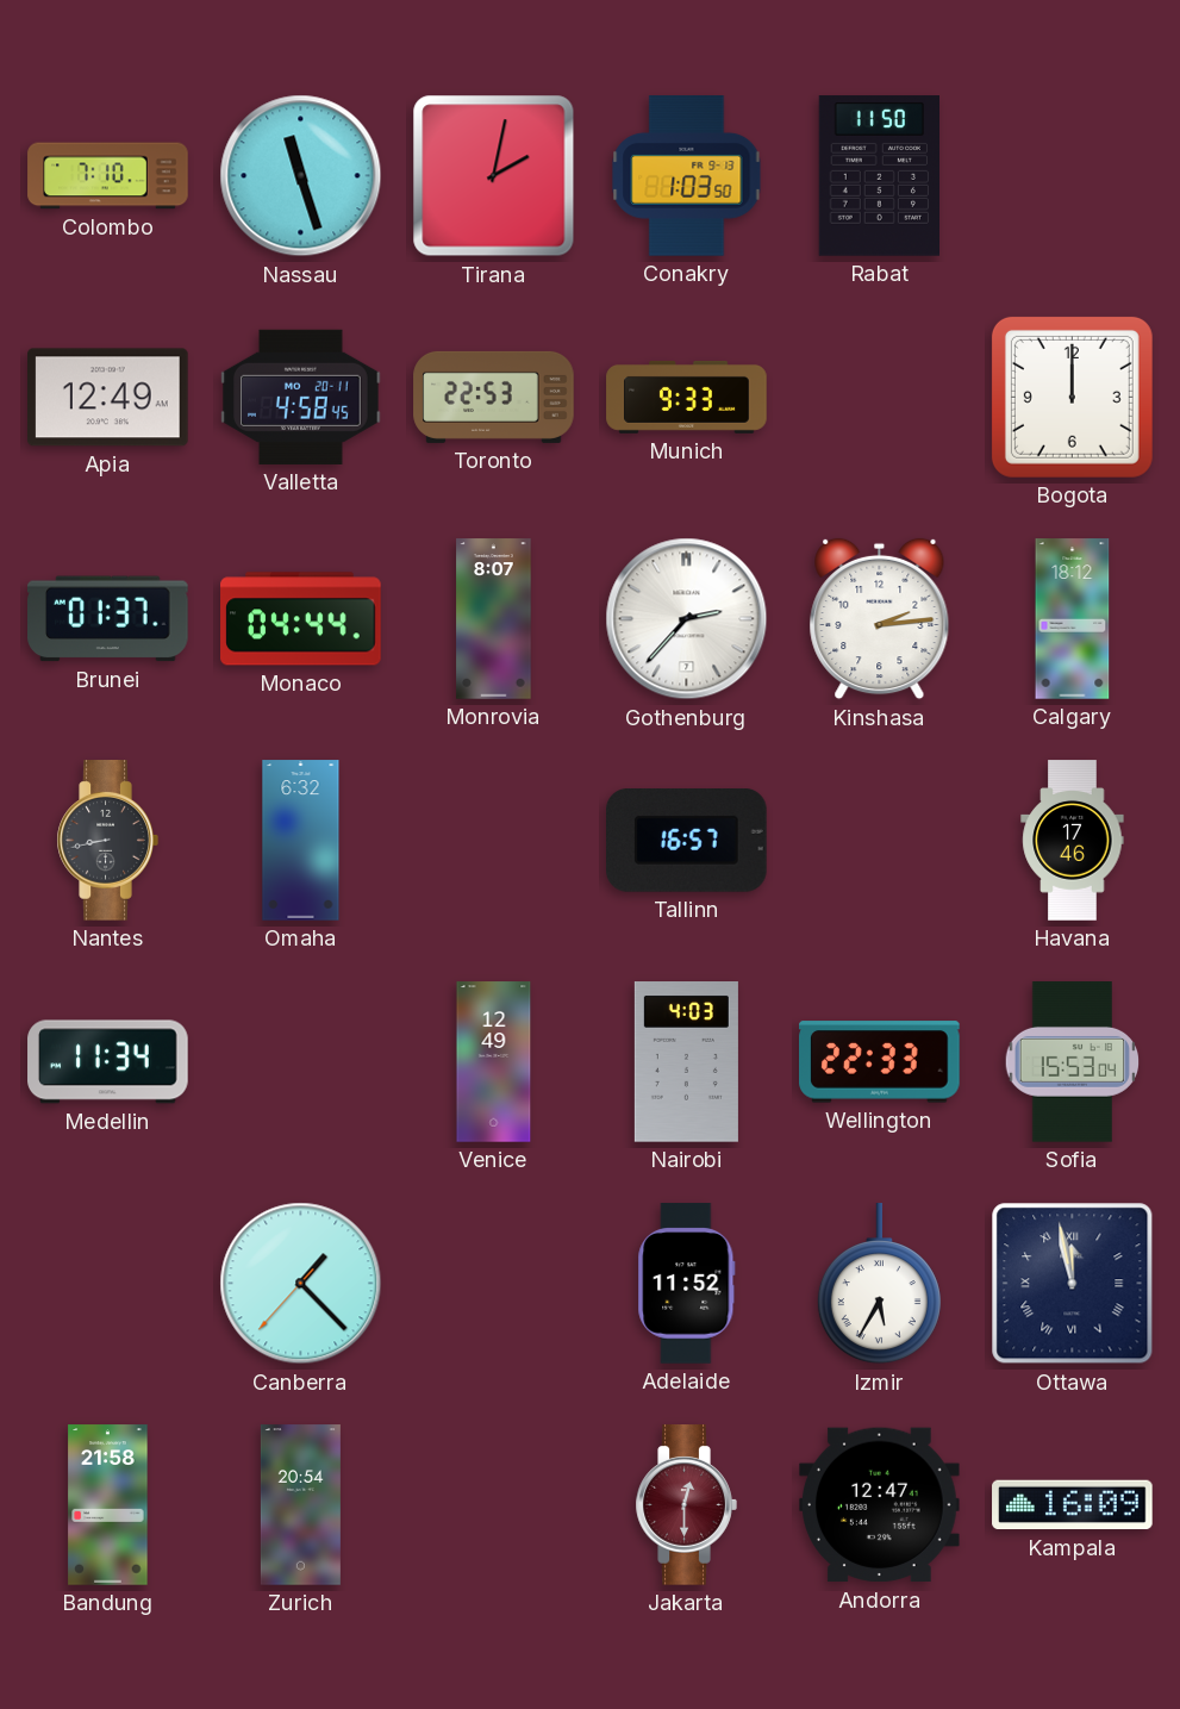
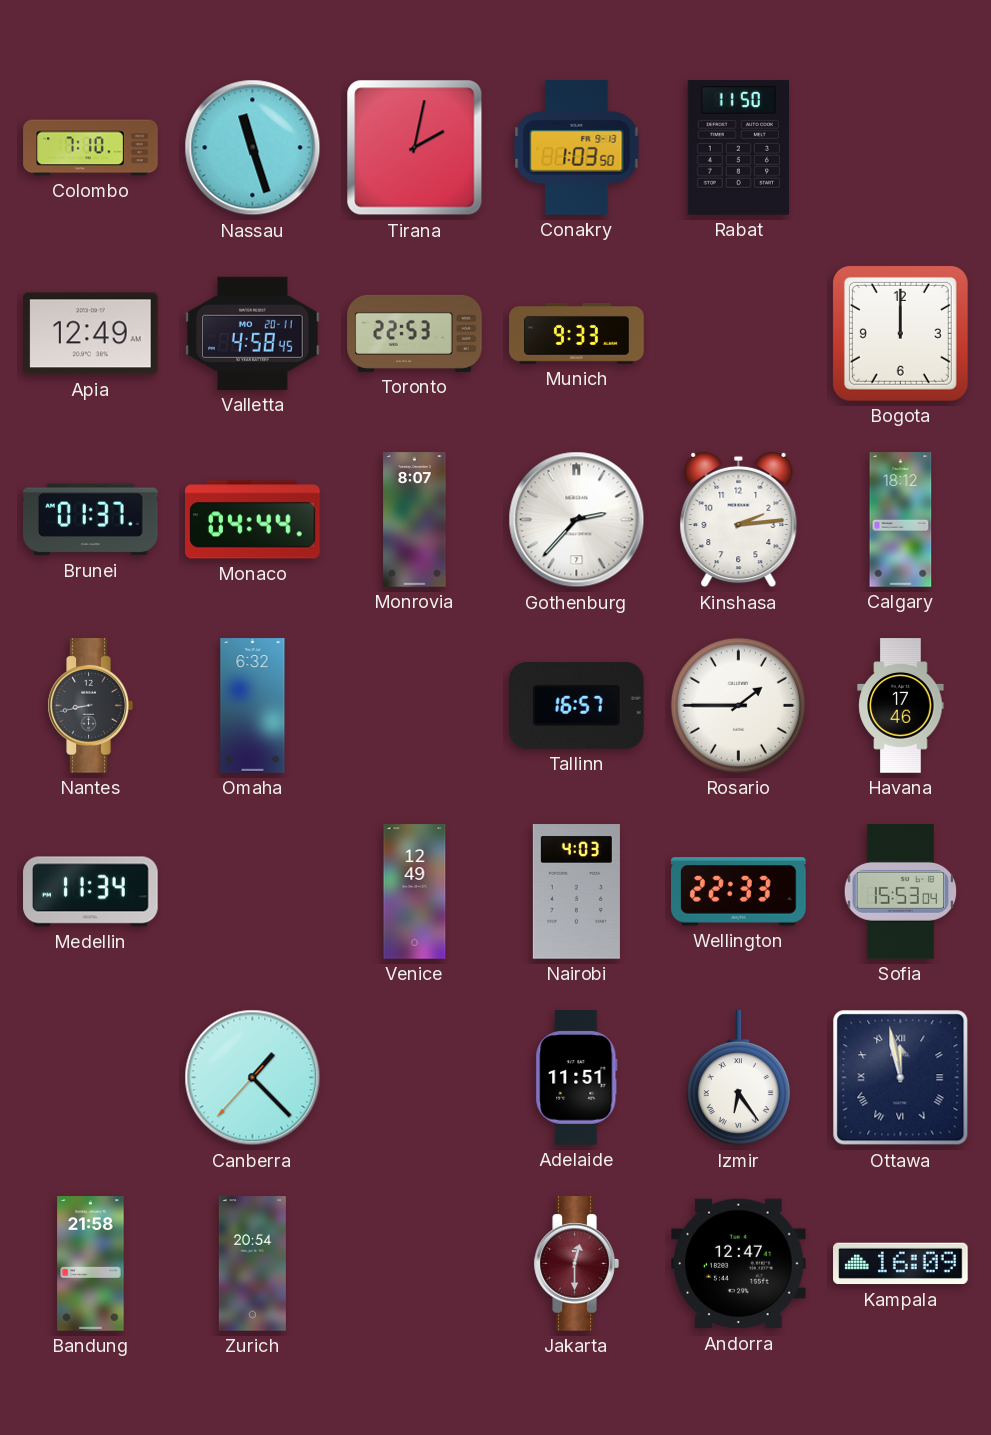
Rosario: none -> 1:45 (738, 705)
Adelaide: 11:52 -> 11:51 (577, 1078)
Izmir: 5:35 -> 6:24 (738, 1078)
